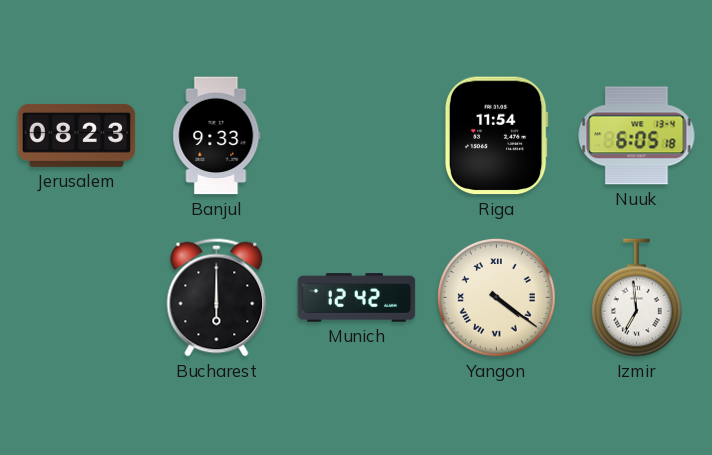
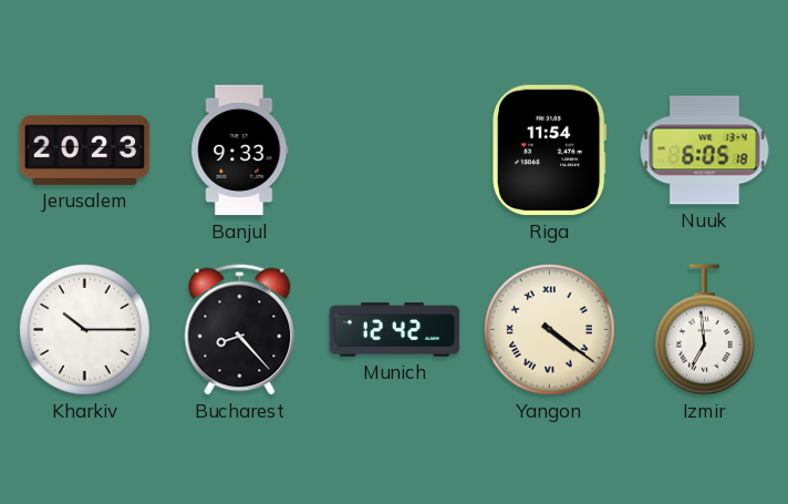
Jerusalem: 08:23 -> 20:23 (85, 150)
Kharkiv: none -> 10:15 (85, 330)
Bucharest: 6:00 -> 8:23 (240, 330)
